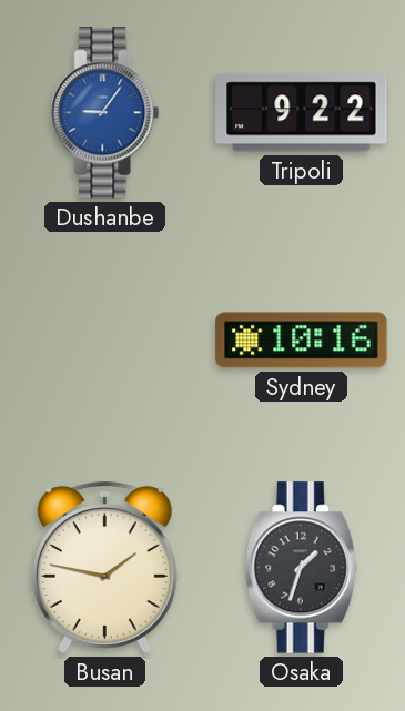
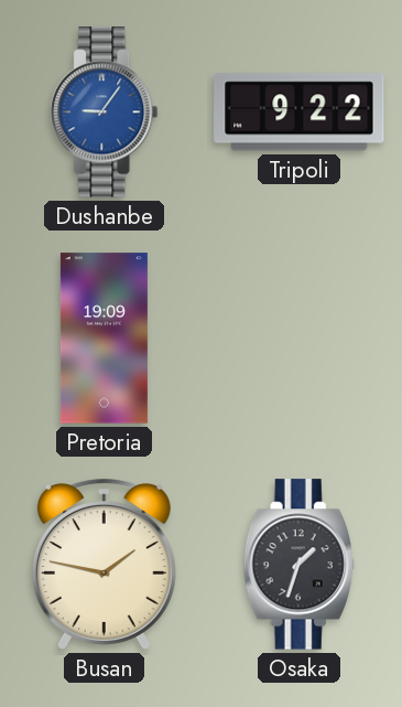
Pretoria: none -> 19:09 (104, 339)
Sydney: 10:16 -> none (302, 341)
